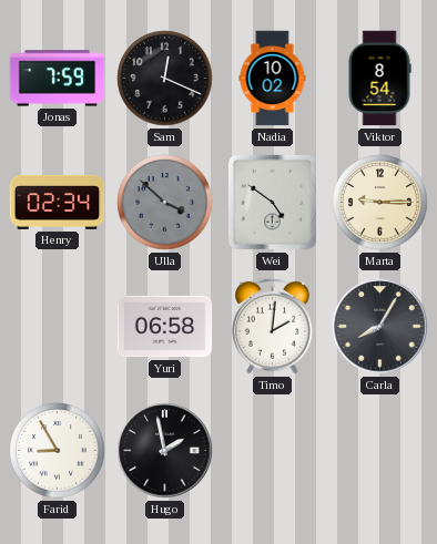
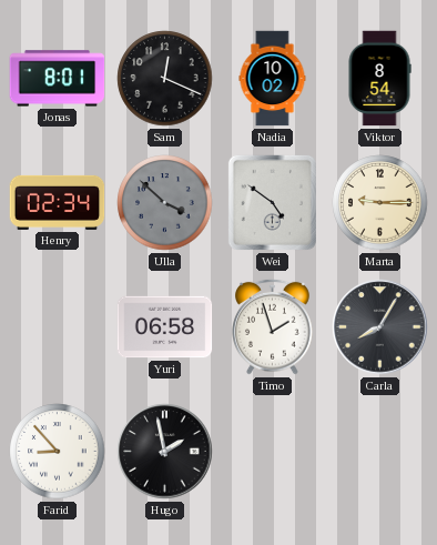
Jonas: 7:59 -> 8:01 (58, 79)
Timo: 2:01 -> 1:57 (273, 326)
Farid: 8:55 -> 8:53 (58, 452)
